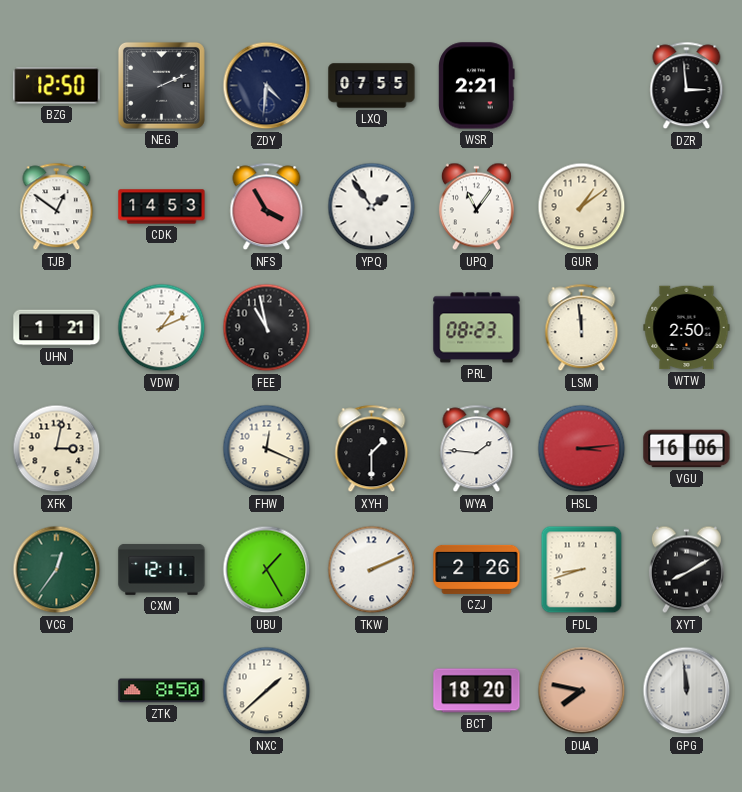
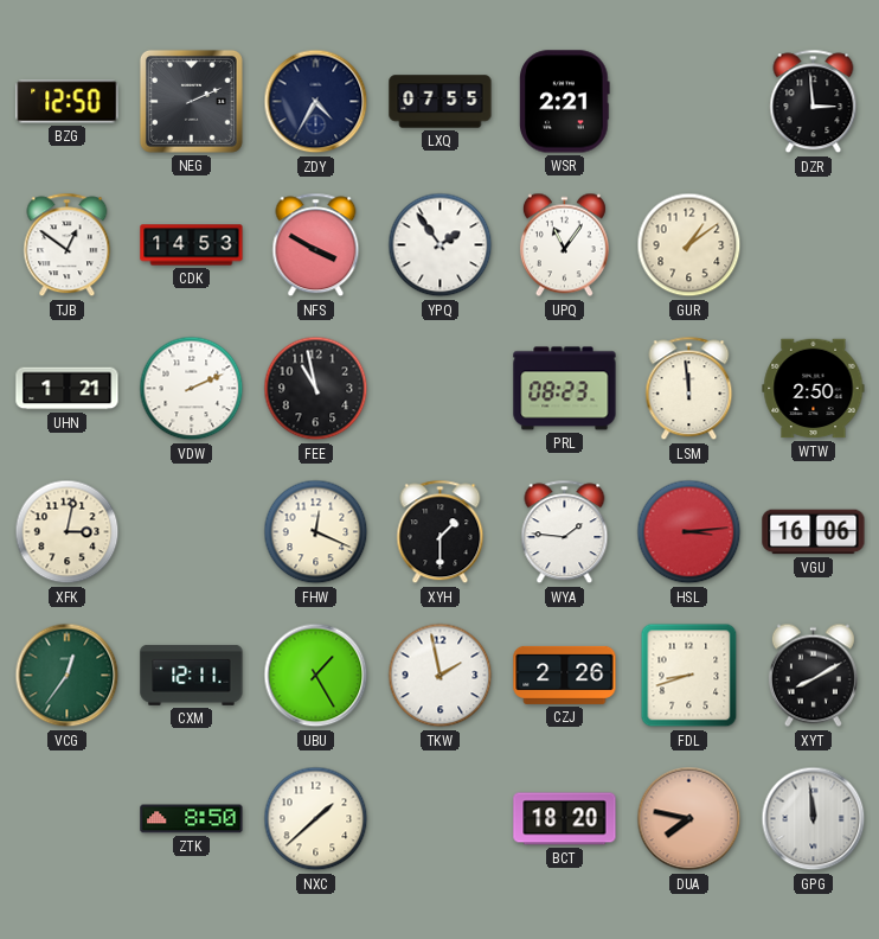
ZDY: 4:31 -> 4:35 (316, 102)
NFS: 3:55 -> 3:50 (316, 245)
VDW: 1:11 -> 2:11 (192, 389)
TKW: 2:11 -> 1:58 (441, 676)
